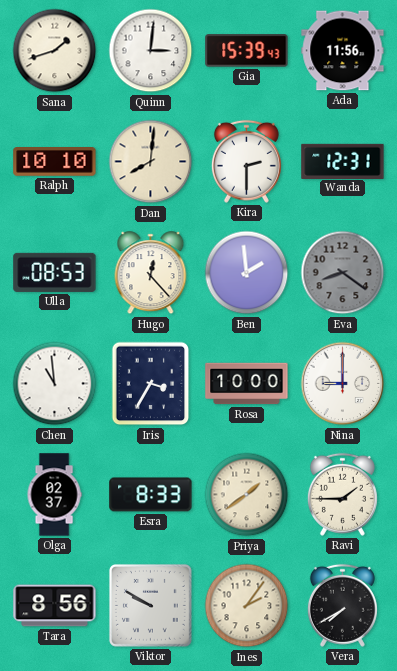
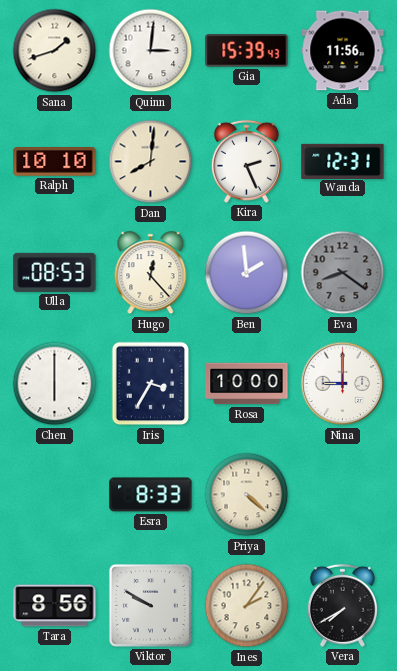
Kira: 2:30 -> 2:26 (246, 161)
Chen: 10:59 -> 6:00 (55, 384)
Olga: 02:37 -> none (54, 495)
Priya: 1:39 -> 4:22 (247, 495)
Ravi: 1:45 -> none (342, 494)
